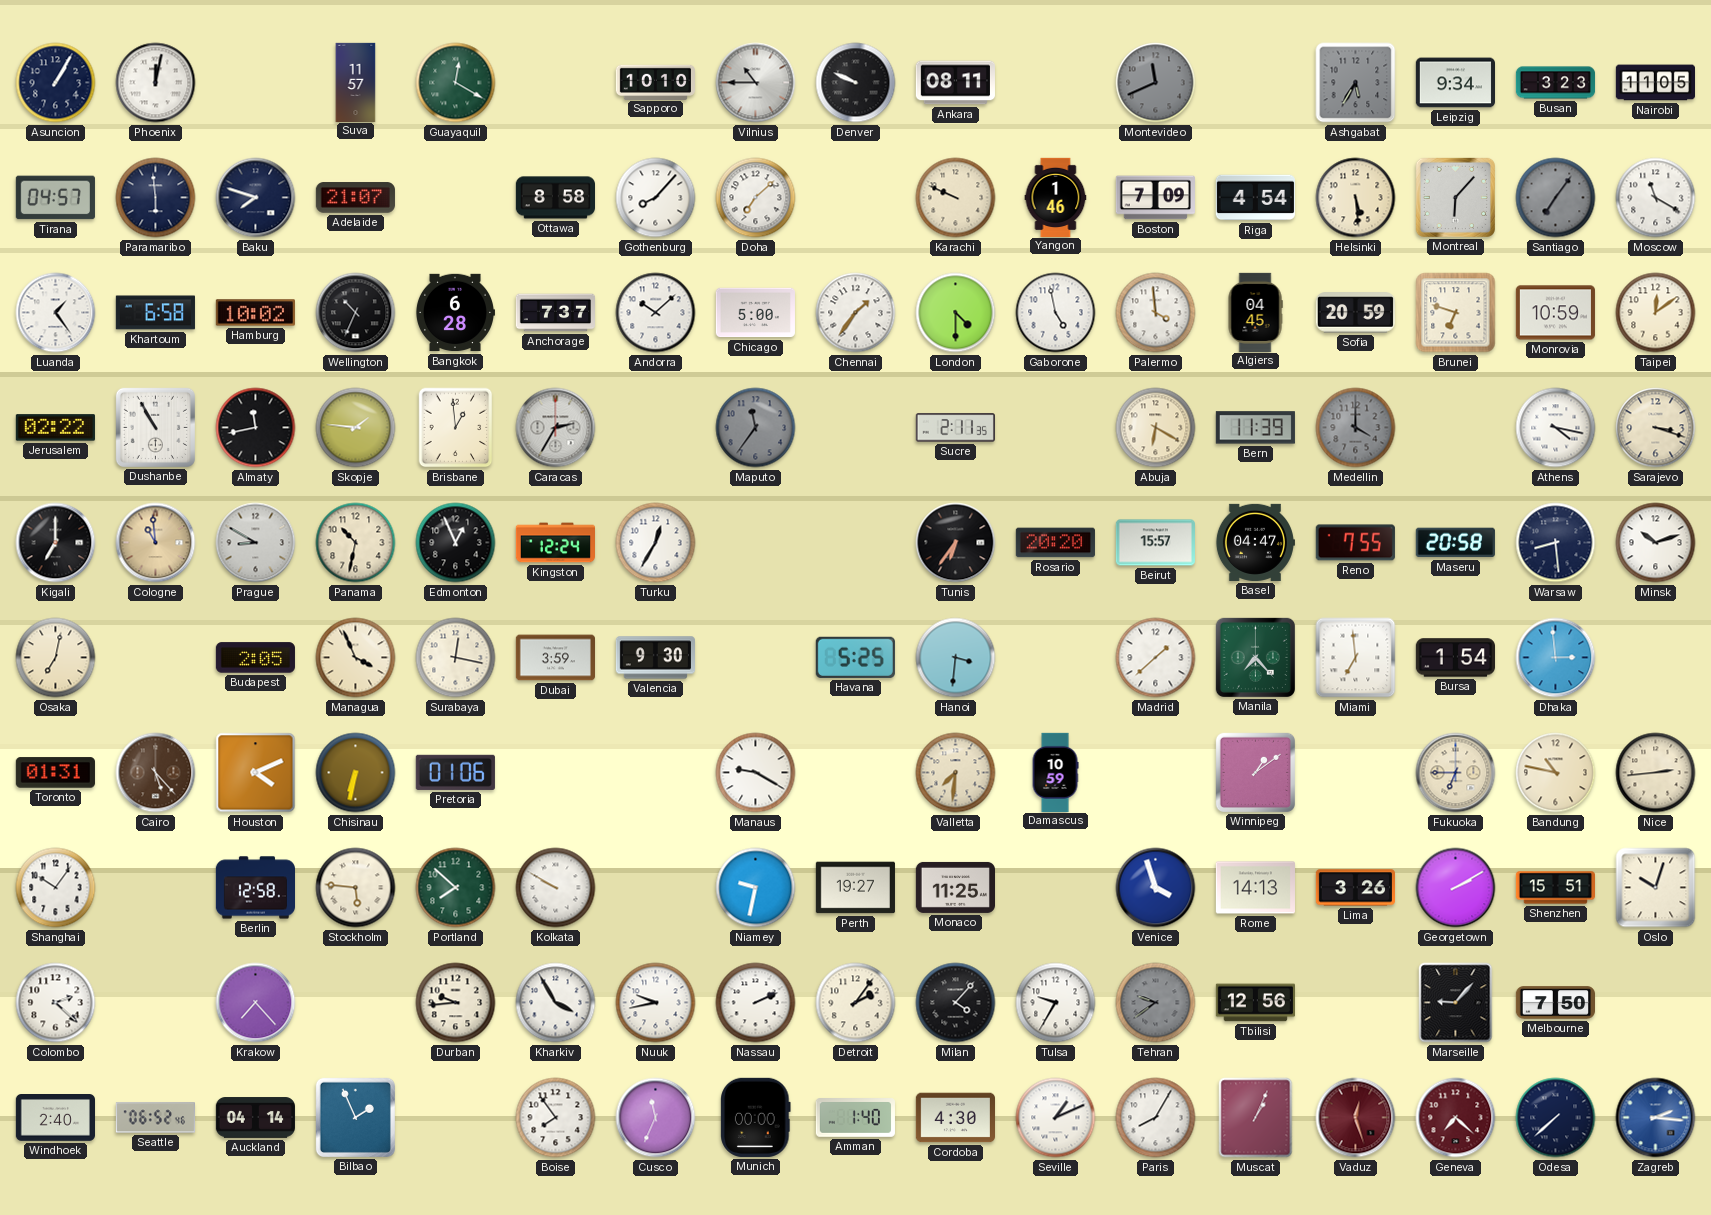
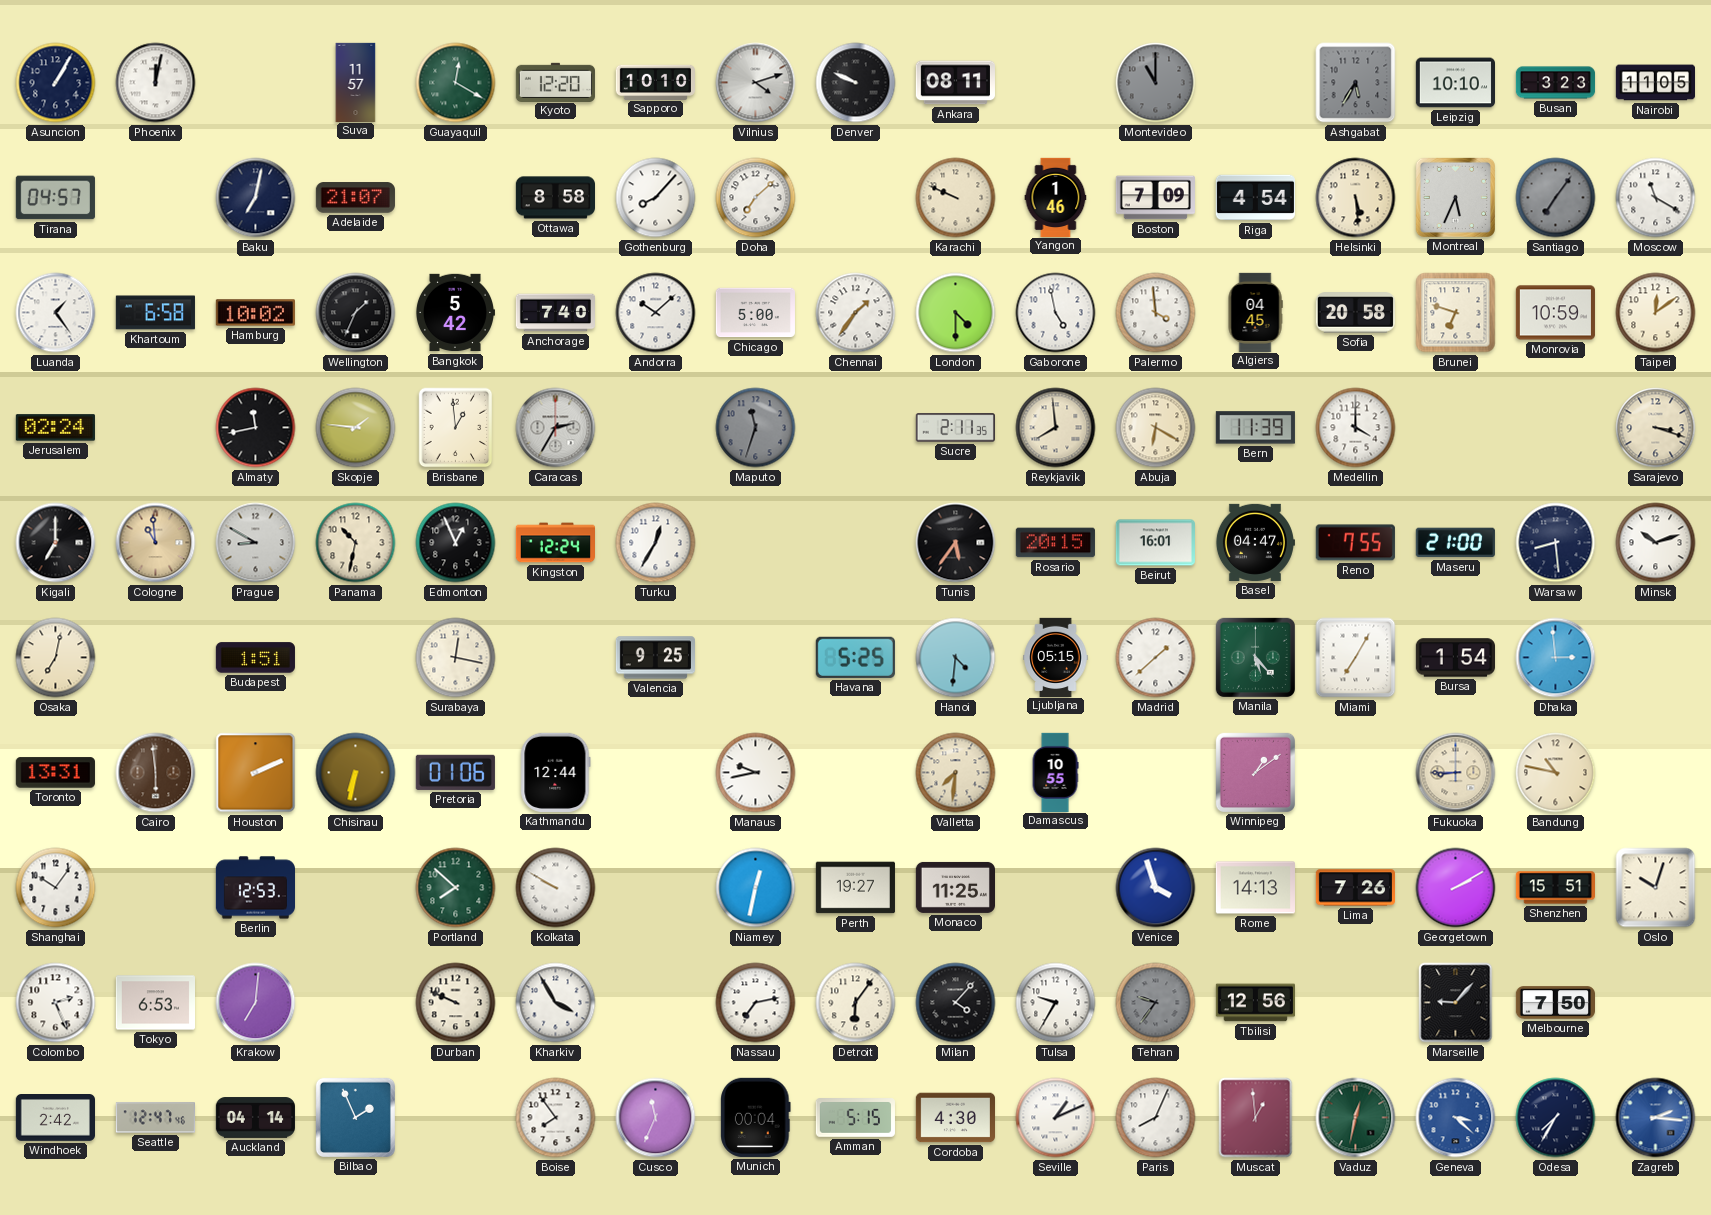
Kyoto: none -> 12:20 (555, 82)
Vilnius: 10:45 -> 4:12 (756, 83)
Montevideo: 11:41 -> 11:00 (1156, 83)
Leipzig: 9:34 -> 10:10 (1455, 83)
Paramaribo: 5:59 -> none (156, 198)
Baku: 7:48 -> 7:02 (256, 198)
Montreal: 6:07 -> 5:34 (1455, 197)
Wellington: 10:34 -> 1:34 (356, 313)
Bangkok: 6:28 -> 5:42 (454, 313)
Anchorage: 7:37 -> 7:40 (555, 313)
Sofia: 20:59 -> 20:58 (1355, 313)
Jerusalem: 02:22 -> 02:24 (55, 428)
Dushanbe: 10:55 -> none (155, 427)
Maputo: 11:36 -> 11:33 (756, 428)
Reykjavik: none -> 7:59 (1056, 428)
Medellin dial: grey -> white (1356, 428)
Athens: 4:17 -> none (1556, 428)
Tunis: 6:36 -> 5:36 (956, 543)
Rosario: 20:20 -> 20:15 (1055, 543)
Beirut: 15:57 -> 16:01 (1155, 543)
Maseru: 20:58 -> 21:00 (1455, 543)
Budapest: 2:05 -> 1:51 (255, 658)
Managua: 3:56 -> none (356, 658)
Dubai: 3:59 -> none (555, 658)
Valencia: 9:30 -> 9:25 (655, 658)
Hanoi: 3:31 -> 4:31 (956, 658)
Ljubljana: none -> 05:15 (1056, 657)
Manila: 7:23 -> 5:23 (1255, 657)
Miami: 6:59 -> 7:05 (1356, 658)
Toronto: 01:31 -> 13:31 (55, 773)
Cairo: 5:23 -> 5:59 (156, 773)
Houston: 4:11 -> 2:11 (256, 773)
Kathmandu: none -> 12:44 (556, 772)
Manaus: 9:20 -> 9:43 (756, 773)
Damascus: 10:59 -> 10:55 (1055, 772)
Fukuoka: 6:45 -> 8:45 (1456, 773)
Nice: 2:44 -> none (1656, 773)
Berlin: 12:58 -> 12:53 (255, 888)
Stockholm: 5:46 -> none (356, 888)
Niamey: 9:32 -> 12:32 (756, 888)
Lima: 3:26 -> 7:26 (1355, 888)
Colombo: 2:22 -> 2:26 (56, 1003)
Tokyo: none -> 6:53 (155, 1003)
Krakow: 7:23 -> 7:01 (256, 1003)
Durban: 9:44 -> 9:49 (456, 1003)
Nuuk: 9:43 -> none (656, 1003)
Nassau: 2:11 -> 7:13 (756, 1003)
Detroit: 2:06 -> 6:06 (856, 1003)
Tehran: 9:39 -> 9:36 (1156, 1003)
Windhoek: 2:40 -> 2:42 (55, 1118)
Seattle: 06:52 -> 12:47 (155, 1118)
Munich: 00:00 -> 00:04 (756, 1117)
Amman: 1:40 -> 5:15 (855, 1118)
Paris: 8:05 -> 8:04 (1156, 1118)
Muscat: 1:04 -> 12:59 (1256, 1118)
Vaduz: 12:27 -> 12:32 (1356, 1118)
Vaduz dial: burgundy -> green (1356, 1118)
Geneva: 7:22 -> 3:22 (1456, 1118)
Geneva dial: burgundy -> blue (1456, 1118)
Odesa: 7:38 -> 7:35 (1556, 1118)
